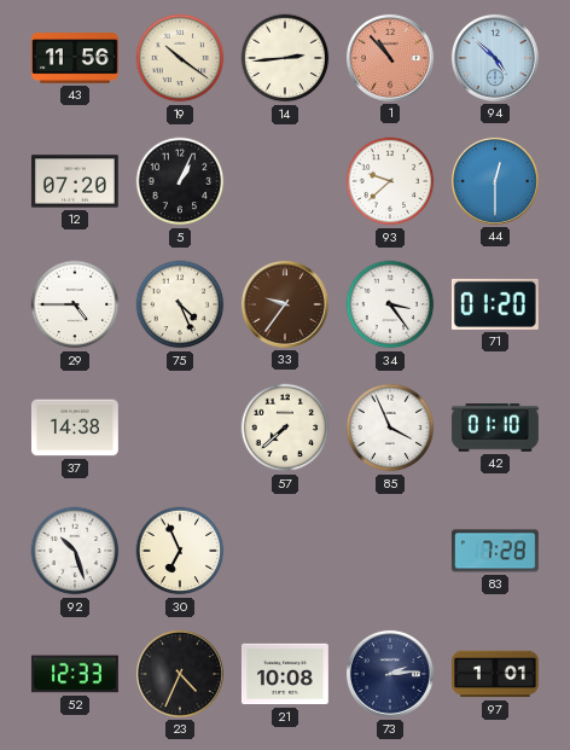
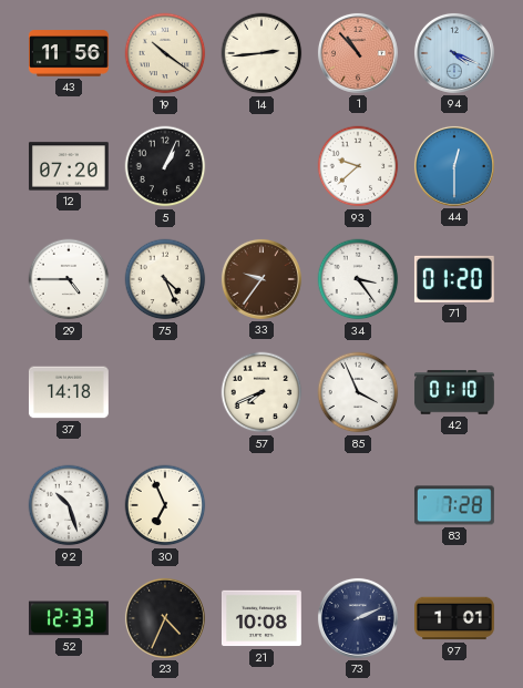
94: 4:52 -> 4:19 (454, 53)
37: 14:38 -> 14:18 (69, 392)
57: 7:38 -> 7:41 (261, 392)
73: 2:14 -> 2:11 (358, 618)
